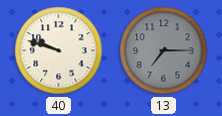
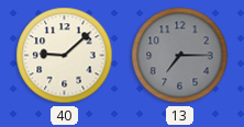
40: 9:48 -> 9:08 (65, 56)
